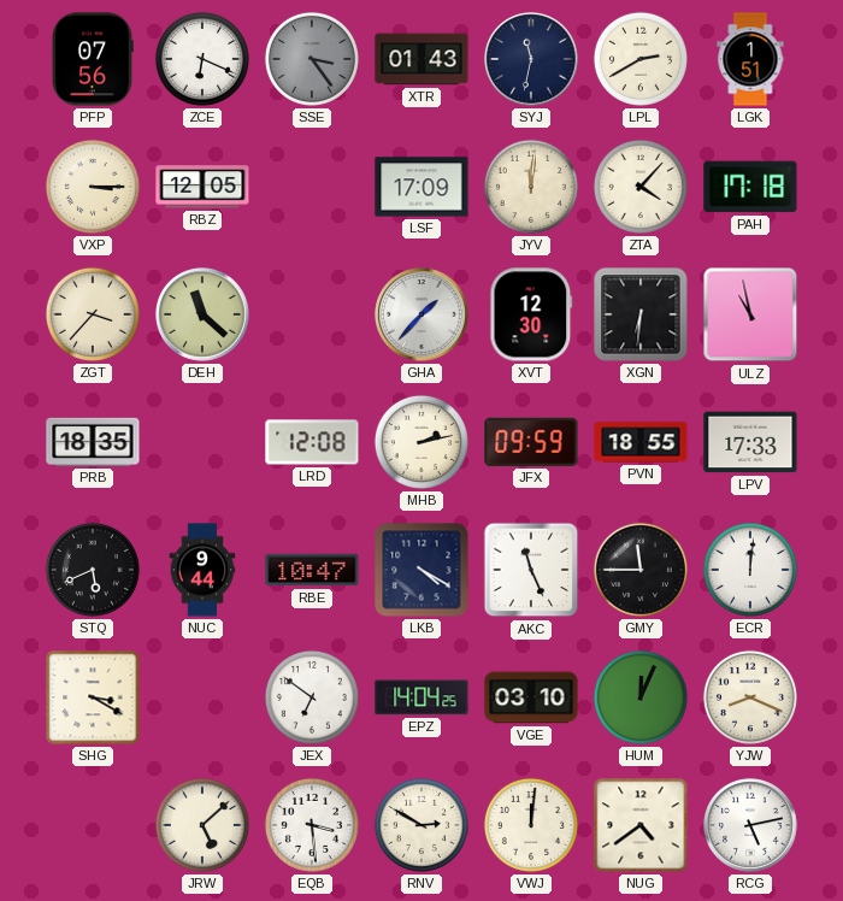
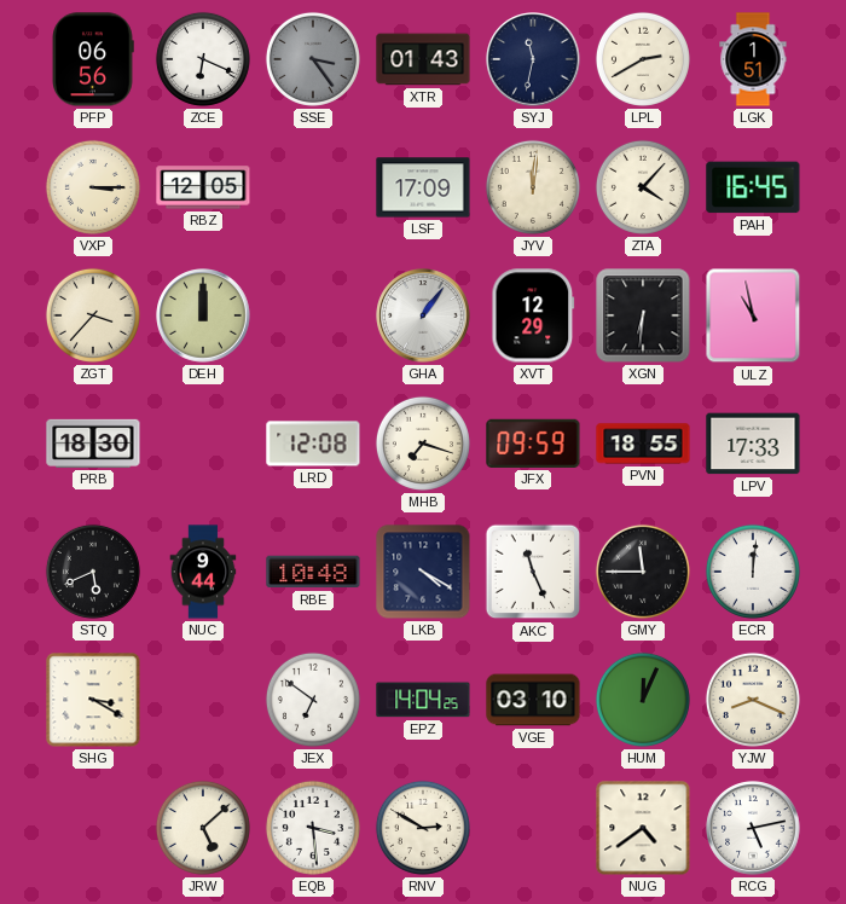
PFP: 07:56 -> 06:56 (93, 59)
PAH: 17:18 -> 16:45 (753, 187)
DEH: 11:22 -> 12:00 (203, 315)
GHA: 1:37 -> 1:06 (423, 315)
XVT: 12:30 -> 12:29 (533, 315)
PRB: 18:35 -> 18:30 (93, 444)
MHB: 2:13 -> 7:18 (423, 444)
RBE: 10:47 -> 10:48 (313, 572)
VWJ: 12:01 -> none (531, 825)
